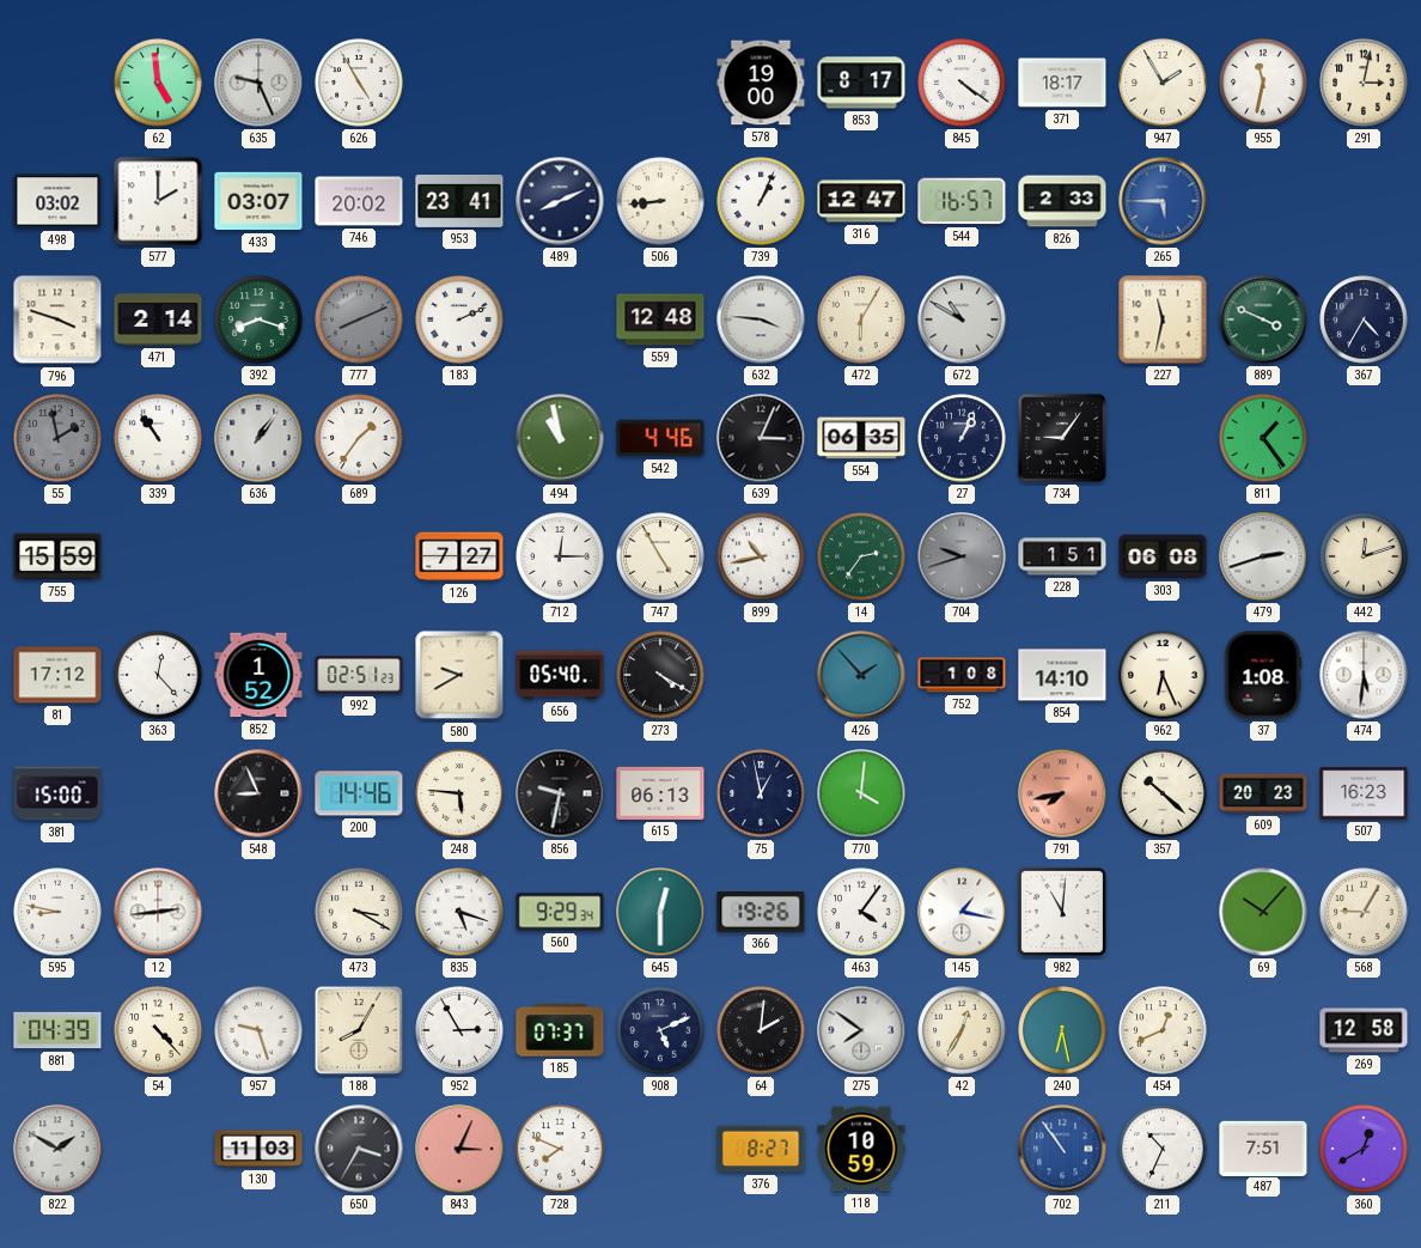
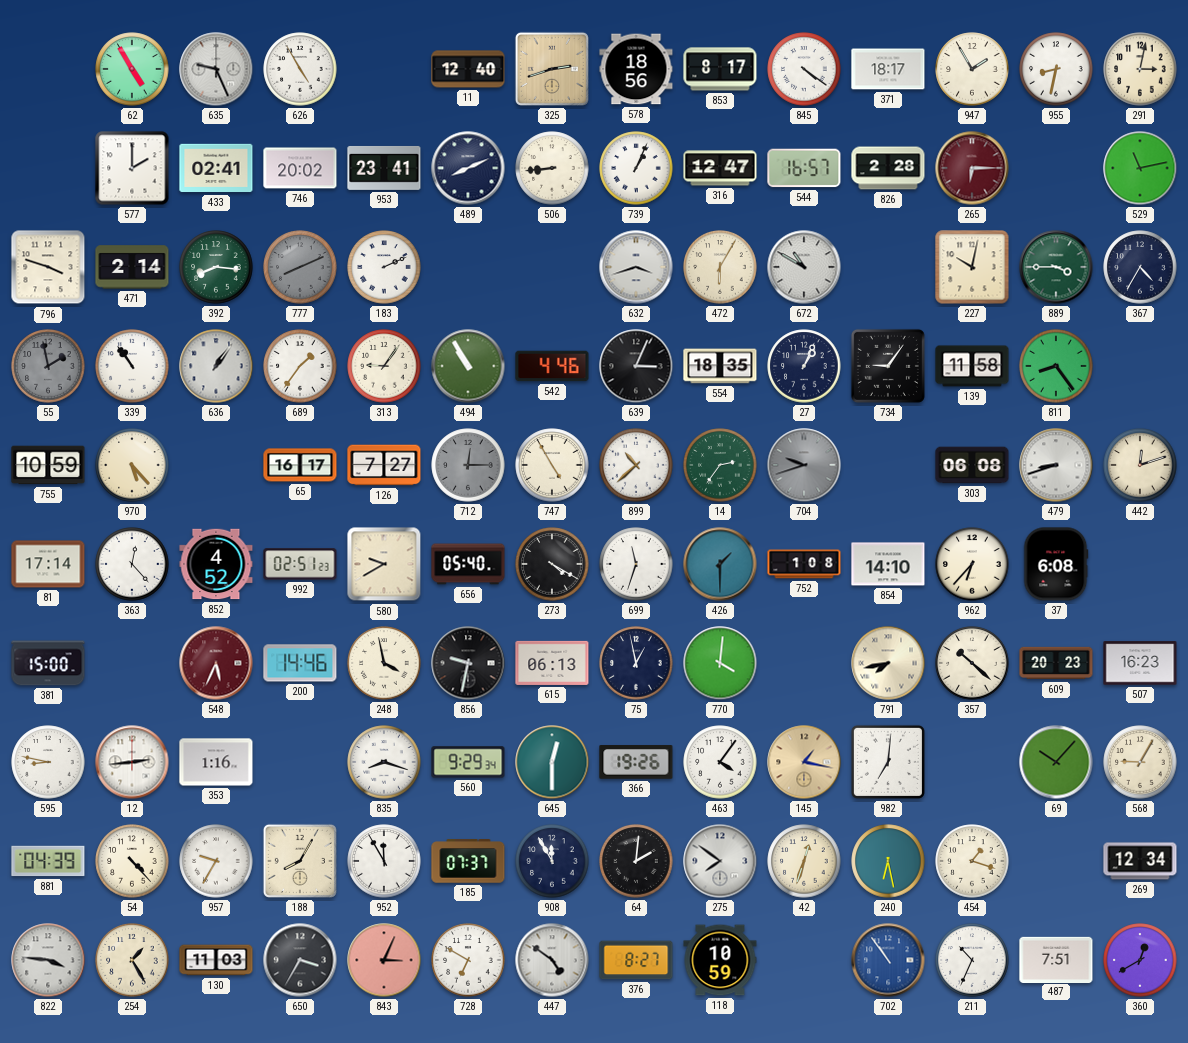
62: 4:59 -> 4:55 (132, 69)
11: none -> 12:40 (468, 69)
325: none -> 2:42 (552, 69)
578: 19:00 -> 18:56 (636, 69)
955: 11:32 -> 8:32 (1056, 69)
498: 03:02 -> none (57, 201)
433: 03:07 -> 02:41 (216, 168)
826: 2:33 -> 2:28 (888, 168)
265: 5:45 -> 6:15 (972, 168)
265 dial: blue -> burgundy (972, 168)
529: none -> 11:13 (1140, 168)
392: 8:18 -> 8:16 (216, 267)
559: 12:48 -> none (660, 319)
632: 3:46 -> 3:42 (636, 267)
227: 11:32 -> 10:02 (972, 267)
889: 3:49 -> 3:45 (1056, 267)
313: none -> 9:06 (384, 366)
494: 10:58 -> 10:55 (468, 366)
554: 06:35 -> 18:35 (720, 366)
139: none -> 11:58 (972, 366)
811: 1:24 -> 8:24 (1056, 366)
755: 15:59 -> 10:59 (48, 465)
970: none -> 5:23 (132, 465)
65: none -> 16:17 (300, 465)
712 dial: white -> grey (468, 465)
899: 10:43 -> 10:38 (636, 465)
228: 1:51 -> none (1062, 556)
479: 2:42 -> 8:42 (1056, 465)
81: 17:12 -> 17:14 (48, 564)
852: 1:52 -> 4:52 (216, 564)
699: none -> 11:33 (636, 564)
426: 1:53 -> 1:30 (720, 564)
962: 6:26 -> 6:37 (972, 564)
37: 1:08 -> 6:08 (1056, 564)
474: 5:31 -> none (1364, 675)
548: 8:56 -> 5:34 (216, 663)
548 dial: black -> burgundy (216, 663)
248: 5:46 -> 3:58 (384, 663)
791 dial: salmon -> cream (888, 663)
353: none -> 1:16 (216, 762)
473: 3:20 -> none (359, 912)
835: 5:18 -> 8:18 (384, 762)
145 dial: white -> champagne (804, 762)
982: 11:01 -> 7:01 (888, 762)
957: 9:27 -> 9:35 (216, 861)
952: 2:55 -> 11:55 (384, 861)
908: 5:11 -> 11:55 (552, 861)
42: 12:35 -> 12:33 (804, 861)
454: 12:41 -> 1:18 (972, 861)
269: 12:58 -> 12:34 (1140, 861)
822: 1:50 -> 3:46 (48, 960)
254: none -> 1:25 (132, 960)
728: 7:49 -> 6:50 (468, 960)
447: none -> 4:51 (552, 960)
